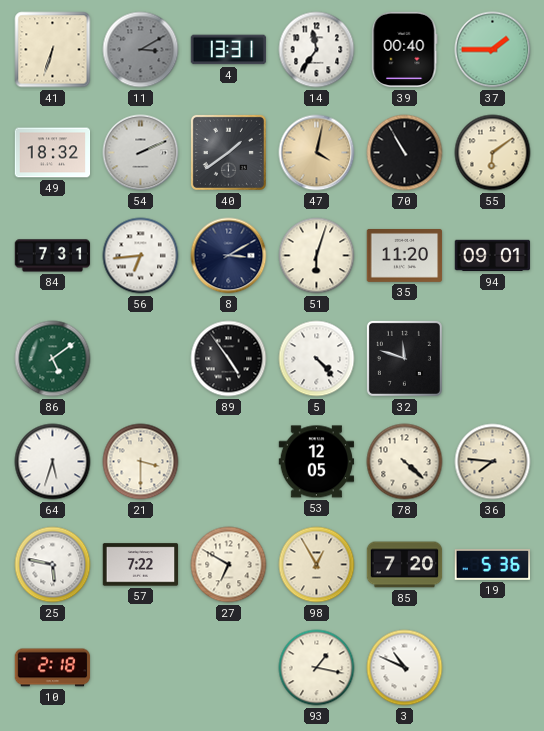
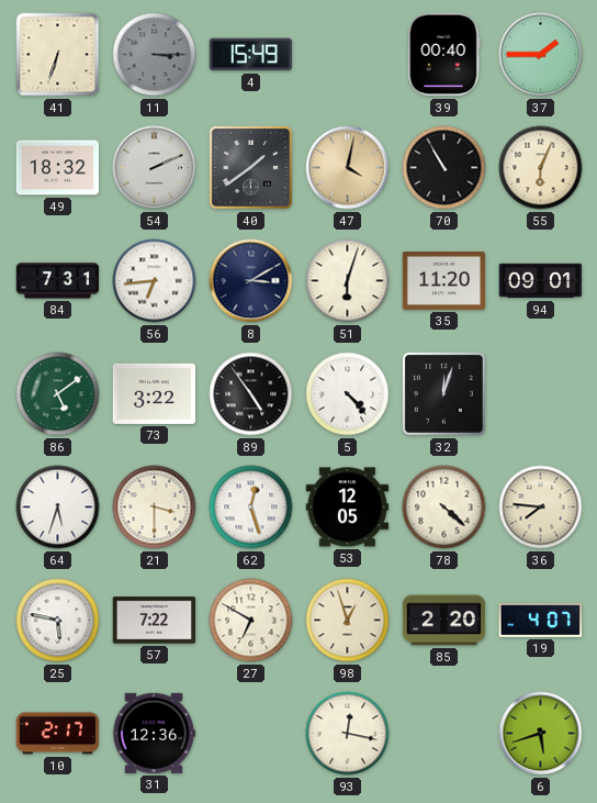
11: 3:10 -> 3:15 (155, 55)
4: 13:31 -> 15:49 (251, 55)
14: 11:36 -> none (317, 50)
55: 6:09 -> 6:04 (541, 168)
73: none -> 3:22 (155, 393)
32: 11:48 -> 12:03 (443, 393)
62: none -> 12:27 (251, 508)
98: 12:55 -> 12:57 (348, 621)
85: 7:20 -> 2:20 (444, 621)
19: 5:36 -> 4:07 (541, 621)
10: 2:18 -> 2:17 (58, 734)
31: none -> 12:36 (154, 733)
93: 1:17 -> 12:17 (348, 734)
3: 10:49 -> none (405, 668)
6: none -> 5:42 (541, 734)
